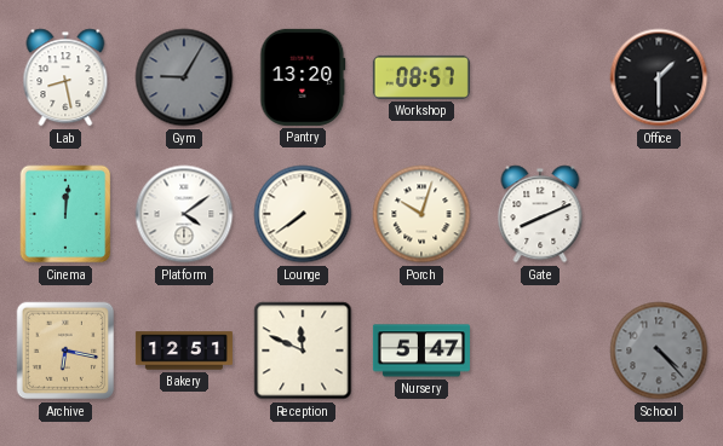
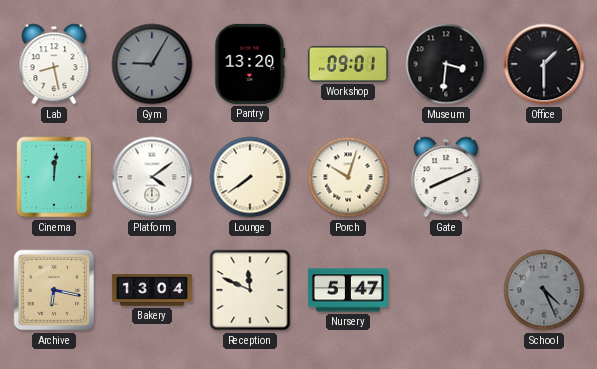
Workshop: 08:57 -> 09:01 (348, 64)
Museum: none -> 3:31 (446, 64)
Bakery: 12:51 -> 13:04 (152, 290)
School: 4:23 -> 4:26 (544, 290)
